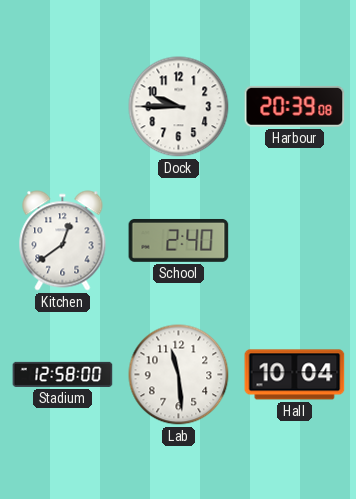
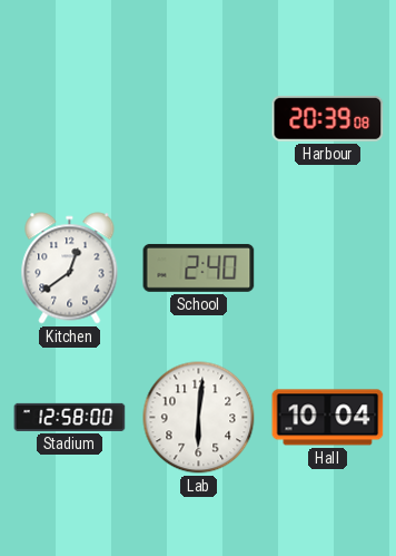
Dock: 9:45 -> none (179, 107)
Lab: 11:29 -> 6:01 (199, 418)
